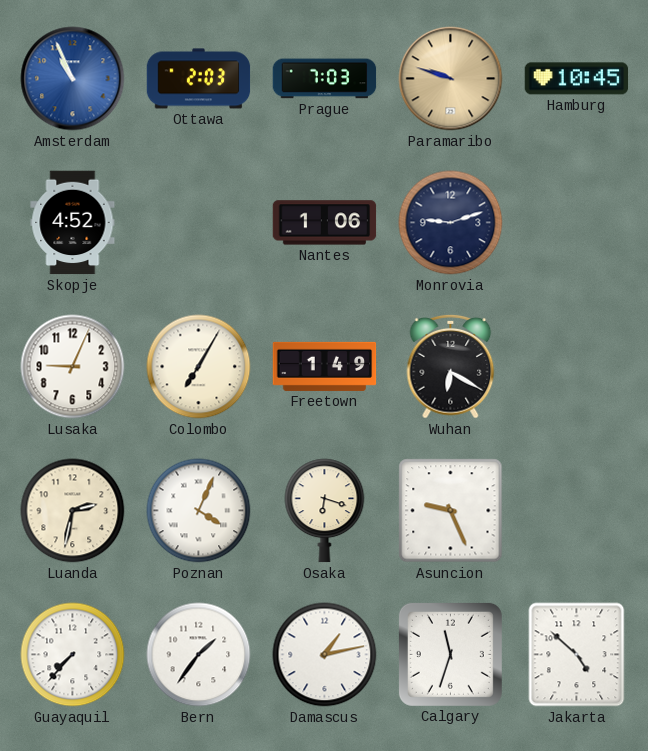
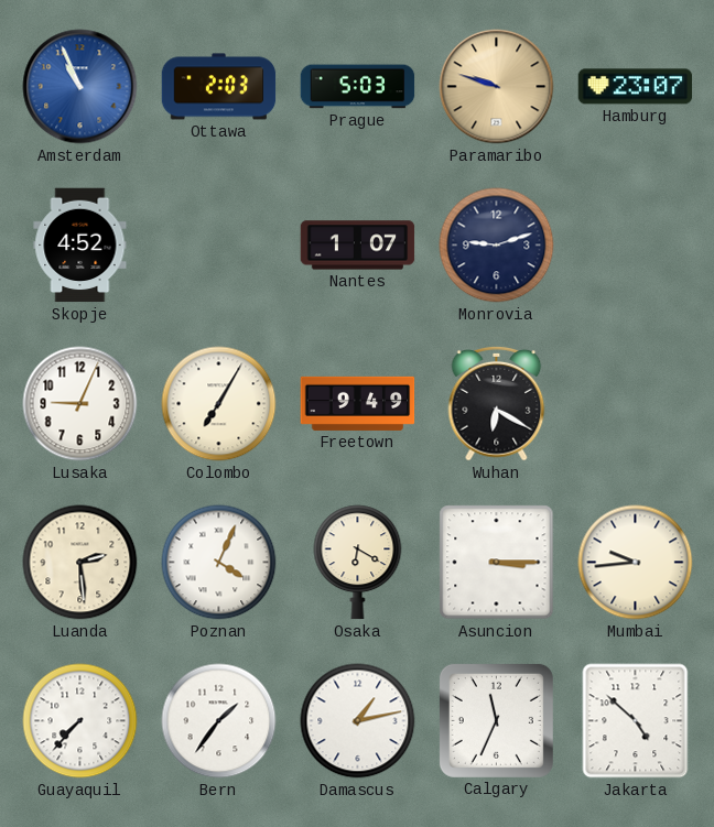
Prague: 7:03 -> 5:03 (358, 87)
Hamburg: 10:45 -> 23:07 (636, 87)
Nantes: 1:06 -> 1:07 (358, 246)
Freetown: 1:49 -> 9:49 (358, 403)
Luanda: 2:32 -> 2:29 (80, 563)
Osaka: 6:18 -> 6:20 (358, 563)
Asuncion: 9:26 -> 3:15 (497, 563)
Mumbai: none -> 9:44 (636, 563)
Calgary: 11:33 -> 11:34 (496, 720)
